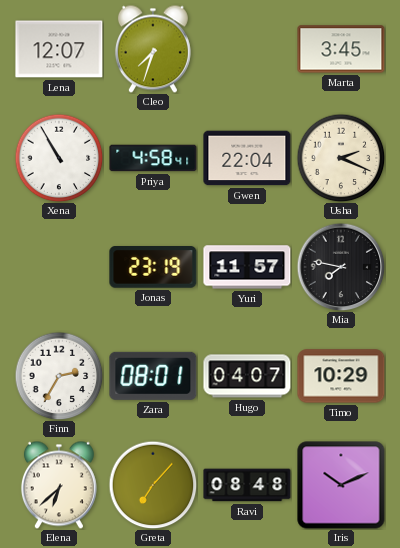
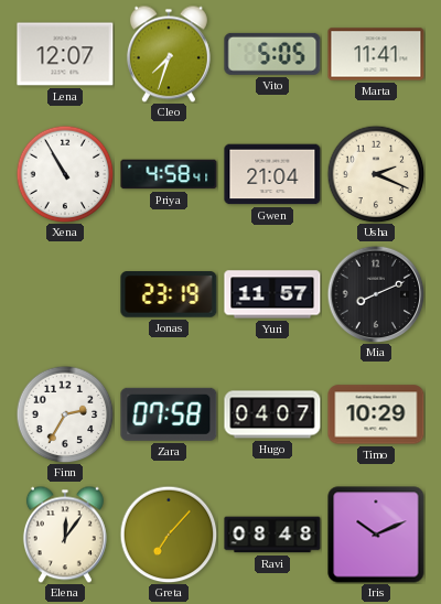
Vito: none -> 5:05 (272, 54)
Marta: 3:45 -> 11:41 (376, 54)
Gwen: 22:04 -> 21:04 (272, 174)
Mia: 7:47 -> 8:11 (376, 294)
Zara: 08:01 -> 07:58 (169, 414)
Elena: 6:38 -> 12:06 (65, 535)
